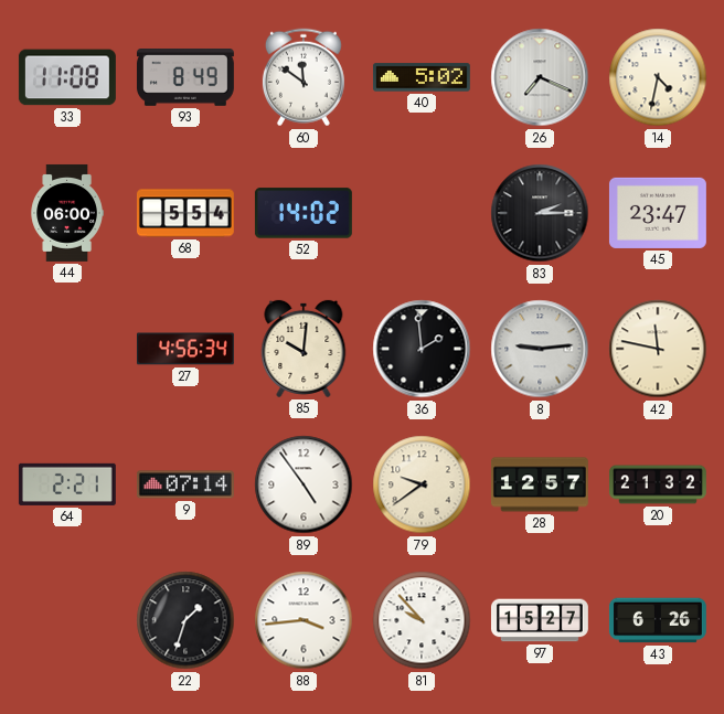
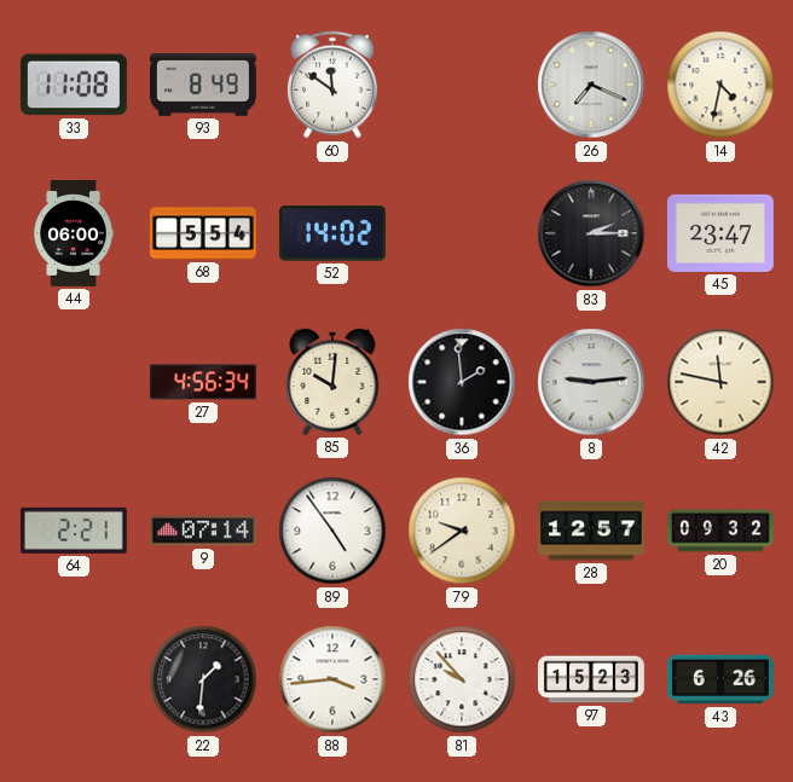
40: 5:02 -> none (422, 77)
20: 21:32 -> 09:32 (722, 531)
22: 1:33 -> 1:31 (203, 679)
97: 15:27 -> 15:23 (591, 679)
